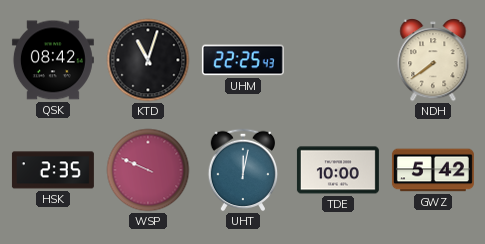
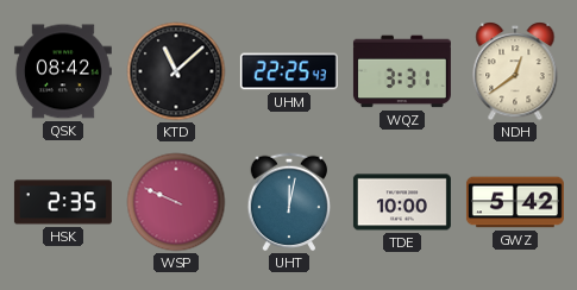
KTD: 11:03 -> 11:08 (176, 71)
WQZ: none -> 3:31 (402, 71)
NDH: 7:39 -> 12:39 (515, 71)
